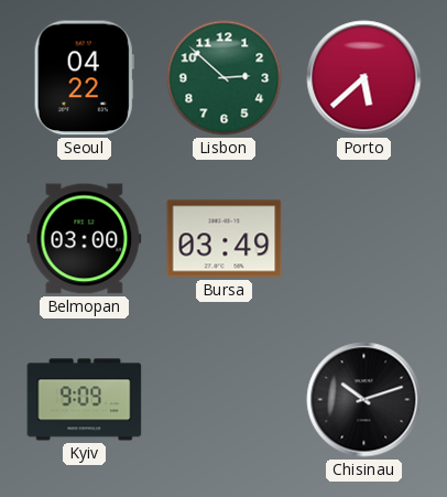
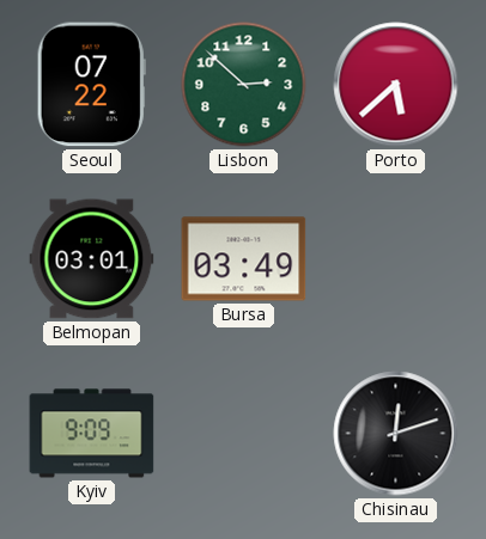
Seoul: 04:22 -> 07:22 (91, 85)
Belmopan: 03:00 -> 03:01 (92, 259)
Chisinau: 10:12 -> 12:12 (396, 434)
